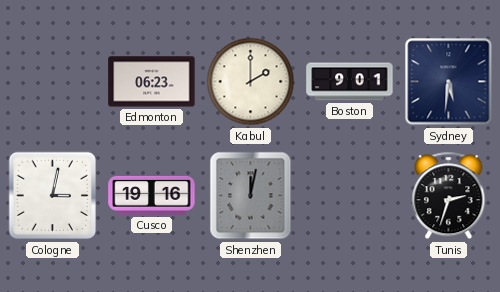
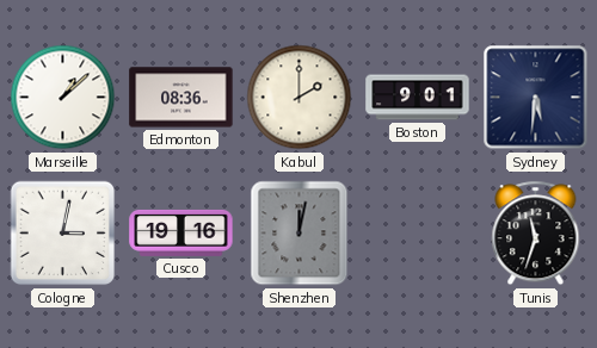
Marseille: none -> 1:08 (63, 98)
Edmonton: 06:23 -> 08:36 (181, 98)
Tunis: 2:33 -> 11:33 (536, 234)
